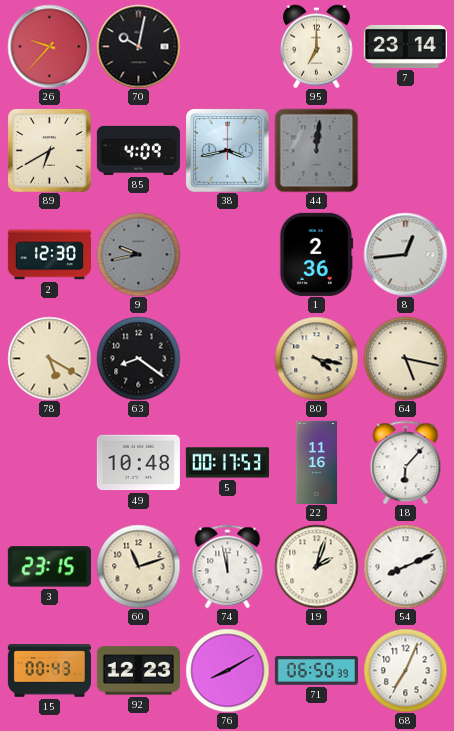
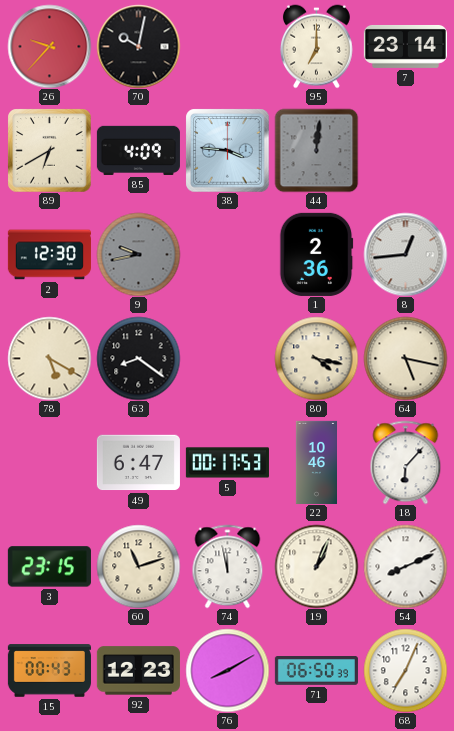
38: 3:43 -> 3:46 (227, 150)
49: 10:48 -> 6:47 (138, 463)
22: 11:16 -> 10:46 (316, 462)
19: 2:03 -> 1:04 (316, 566)
